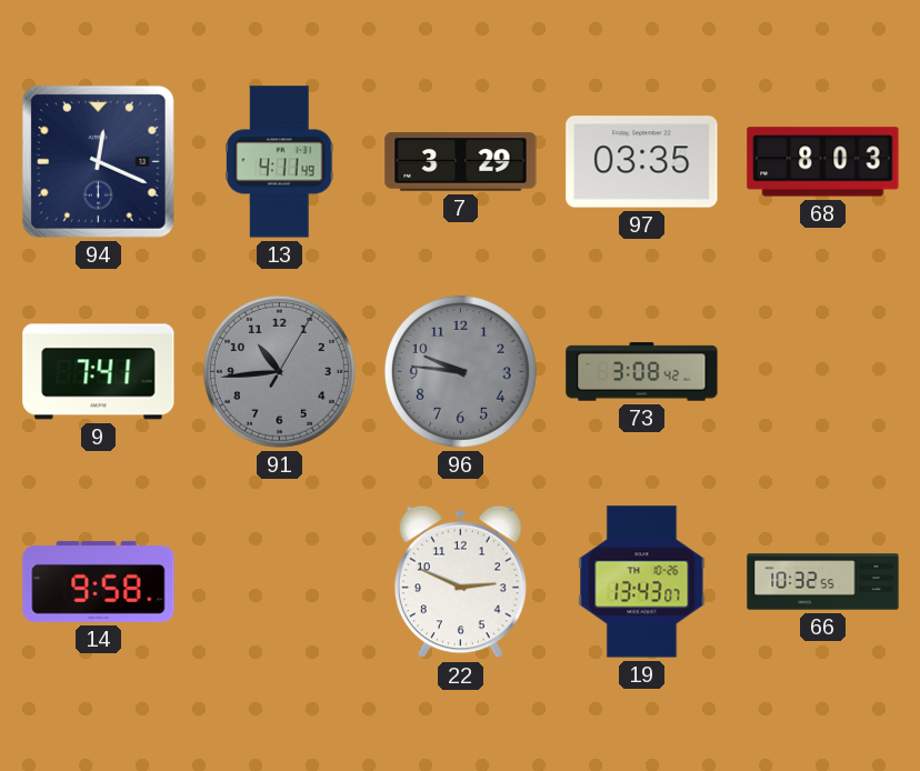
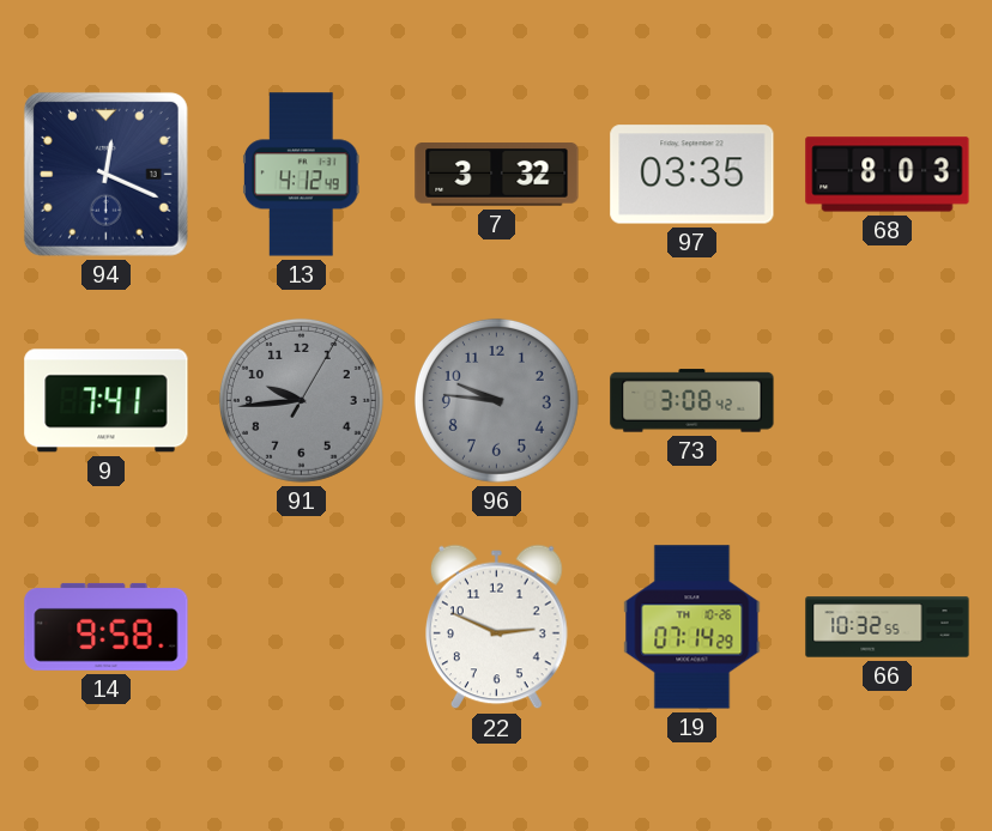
13: 4:11 -> 4:12 (302, 175)
7: 3:29 -> 3:32 (497, 175)
91: 10:44 -> 9:44 (301, 400)
19: 13:43 -> 07:14 (692, 627)
